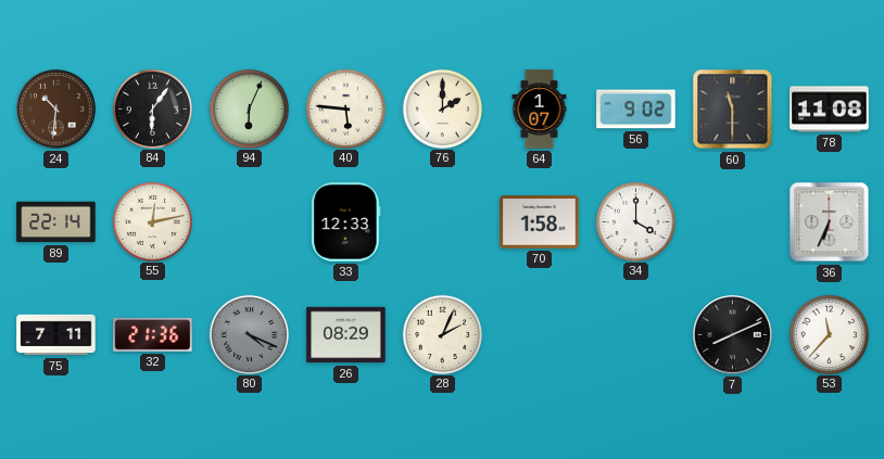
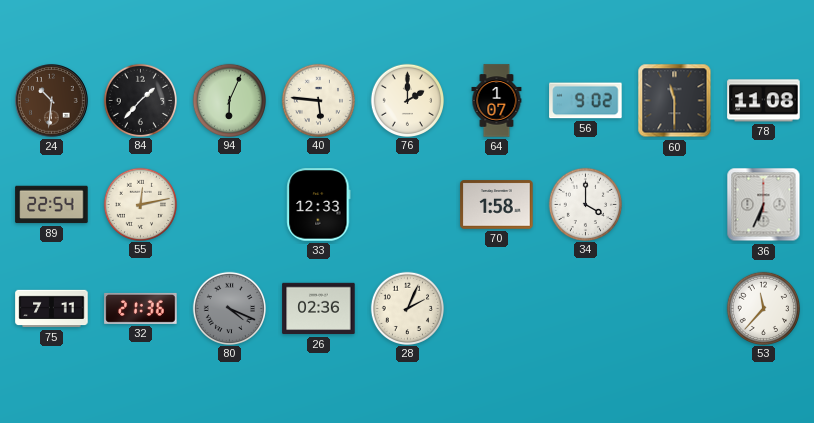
84: 6:06 -> 1:37 (140, 100)
89: 22:14 -> 22:54 (52, 205)
26: 08:29 -> 02:36 (319, 309)
7: 8:11 -> none (733, 335)
